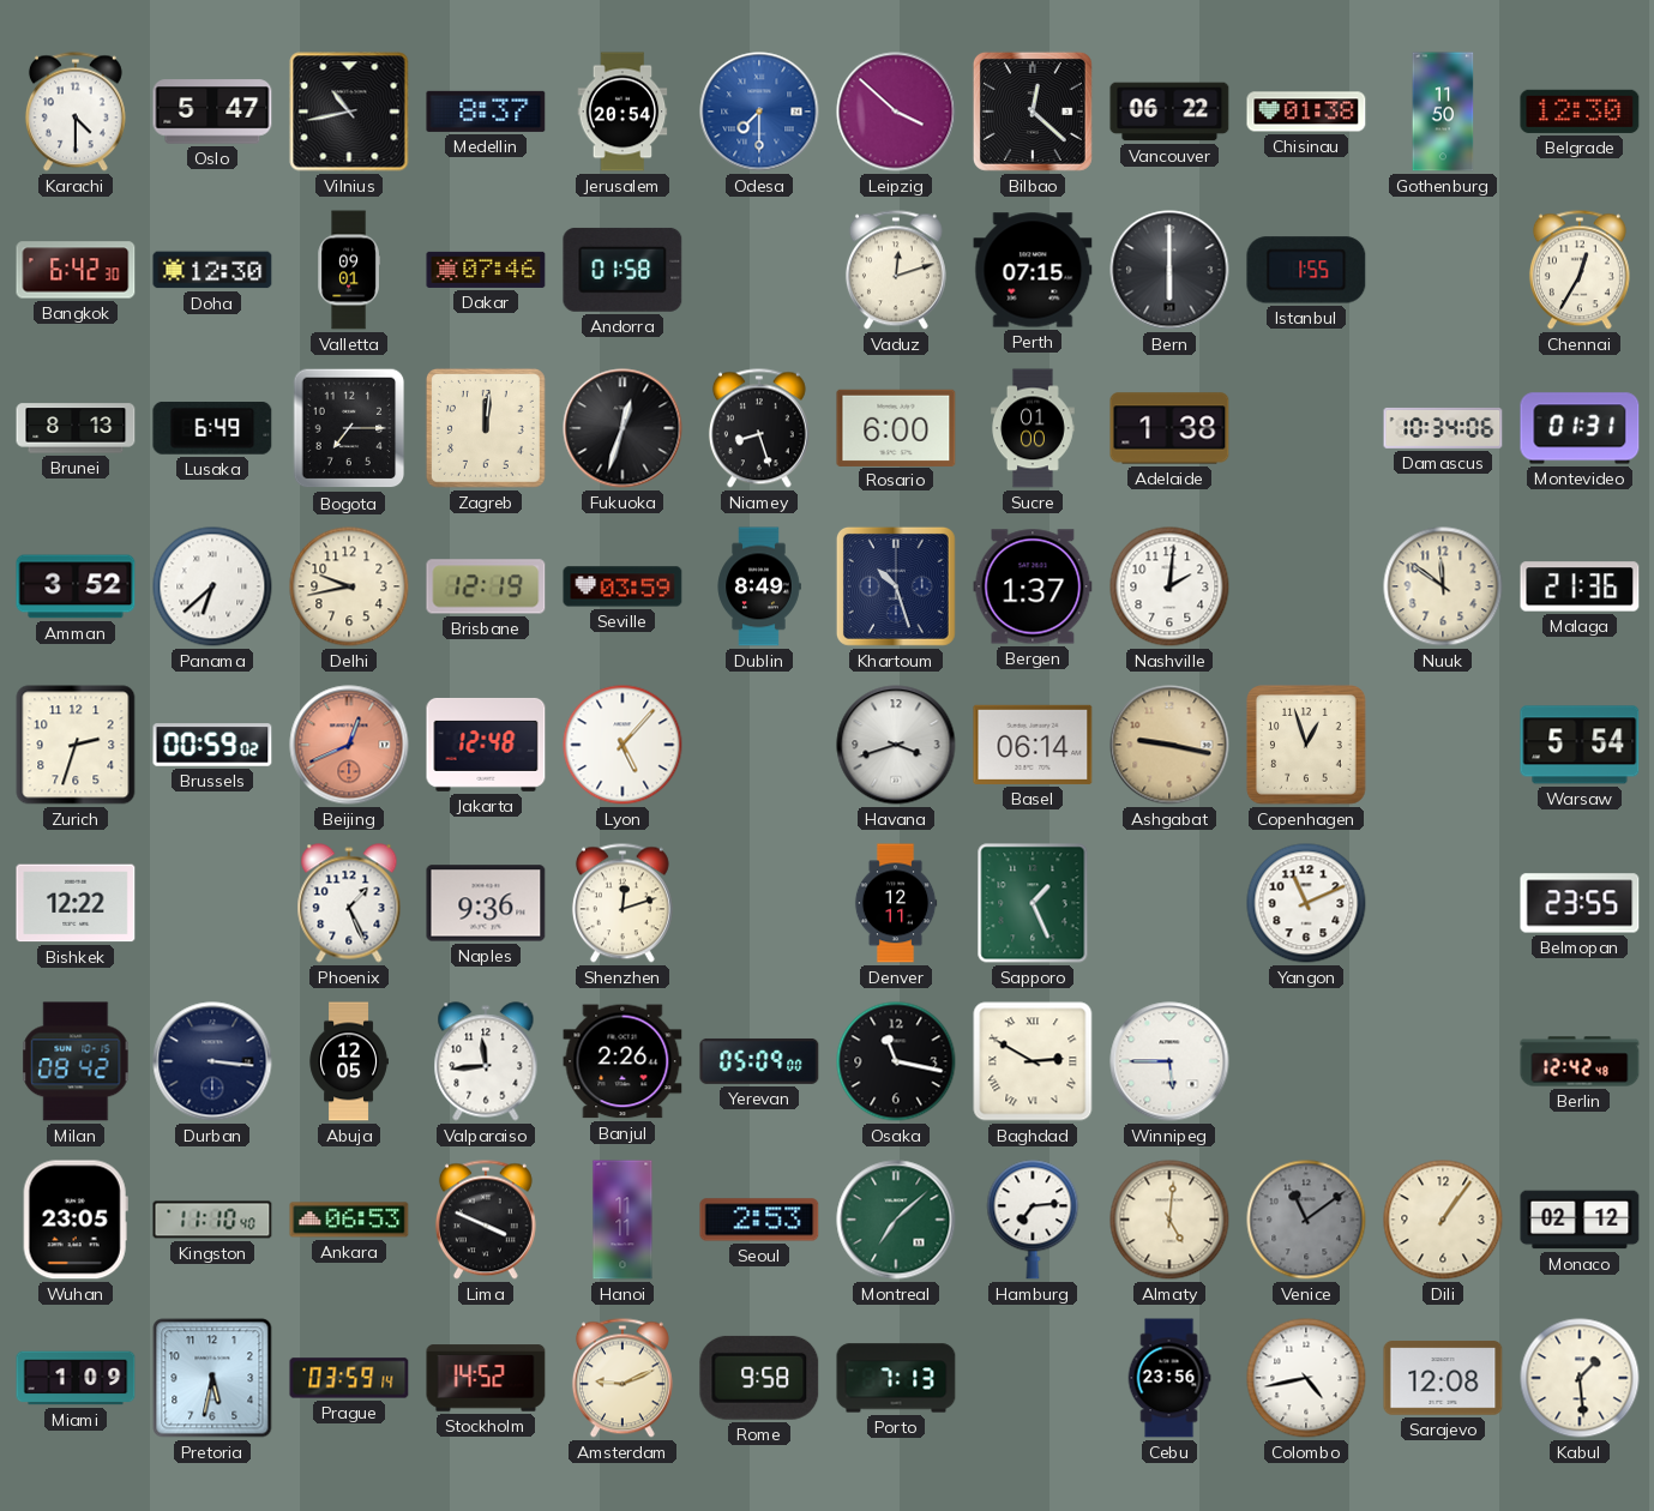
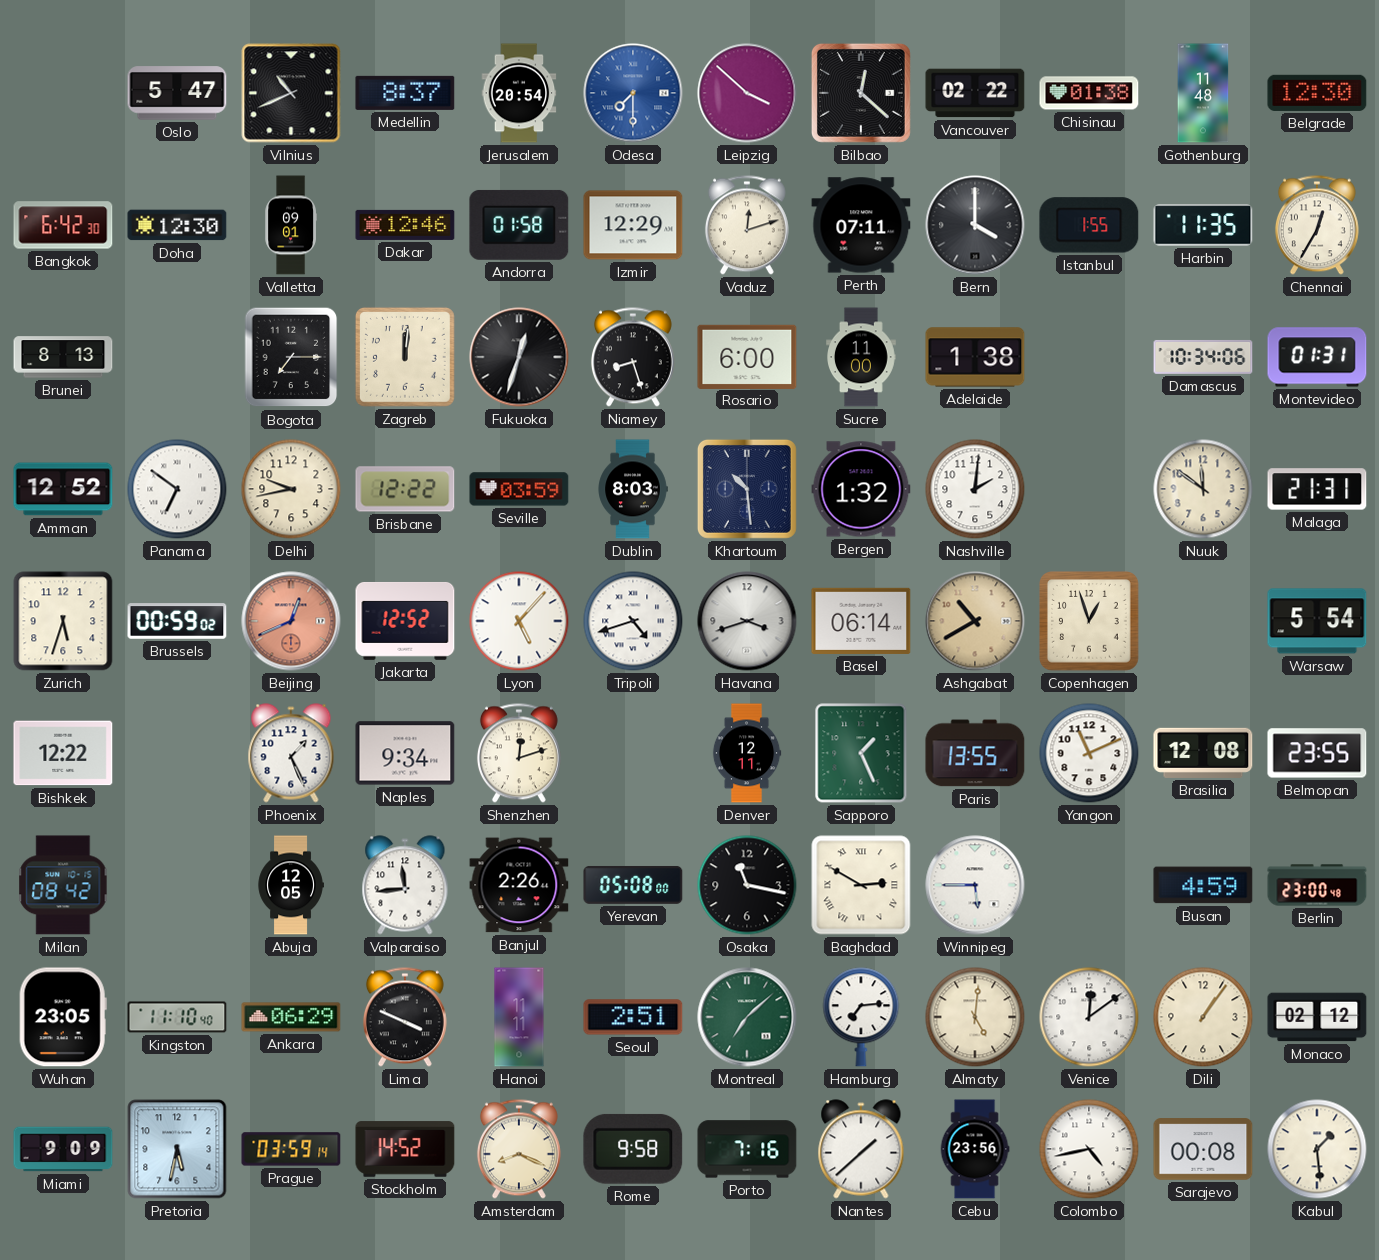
Karachi: 4:30 -> none (76, 112)
Vilnius: 10:43 -> 10:41 (291, 93)
Vancouver: 06:22 -> 02:22 (975, 93)
Gothenburg: 11:50 -> 11:48 (1203, 93)
Dakar: 07:46 -> 12:46 (405, 225)
Izmir: none -> 12:29 (633, 225)
Perth: 07:15 -> 07:11 (861, 225)
Bern: 6:00 -> 4:00 (975, 225)
Harbin: none -> 11:35 (1203, 225)
Lusaka: 6:49 -> none (212, 428)
Sucre: 01:00 -> 11:00 (862, 357)
Amman: 3:52 -> 12:52 (63, 489)
Panama: 6:38 -> 6:51 (177, 489)
Brisbane: 12:19 -> 12:22 (405, 489)
Dublin: 8:49 -> 8:03 (633, 489)
Khartoum: 10:27 -> 10:29 (747, 489)
Bergen: 1:37 -> 1:32 (861, 489)
Malaga: 21:36 -> 21:31 (1317, 489)
Zurich: 2:33 -> 5:33 (63, 621)
Jakarta: 12:48 -> 12:52 (405, 621)
Tripoli: none -> 4:42 (633, 621)
Ashgabat: 9:17 -> 10:40 (975, 621)
Naples: 9:36 -> 9:34 (405, 753)
Paris: none -> 13:55 (975, 753)
Brasilia: none -> 12:08 (1203, 753)
Durban: 3:16 -> none (212, 1061)
Yerevan: 05:09 -> 05:08 (633, 885)
Busan: none -> 4:59 (1203, 885)
Berlin: 12:42 -> 23:00 (1317, 885)
Ankara: 06:53 -> 06:29 (291, 1017)
Seoul: 2:53 -> 2:51 (633, 1017)
Venice: 11:09 -> 12:09 (1089, 1017)
Venice dial: grey -> white (1089, 1017)
Miami: 1:09 -> 9:09 (63, 1149)
Amsterdam: 9:11 -> 8:19 (519, 1149)
Porto: 7:13 -> 7:16 (747, 1149)
Nantes: none -> 1:38 (861, 1149)
Sarajevo: 12:08 -> 00:08 (1203, 1149)
